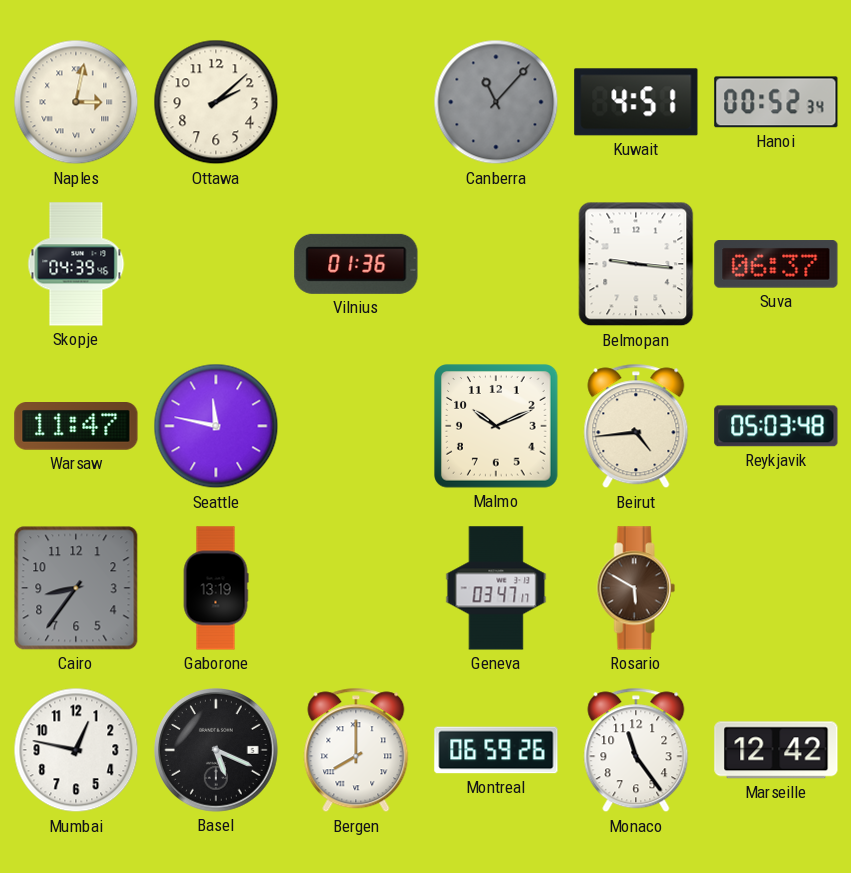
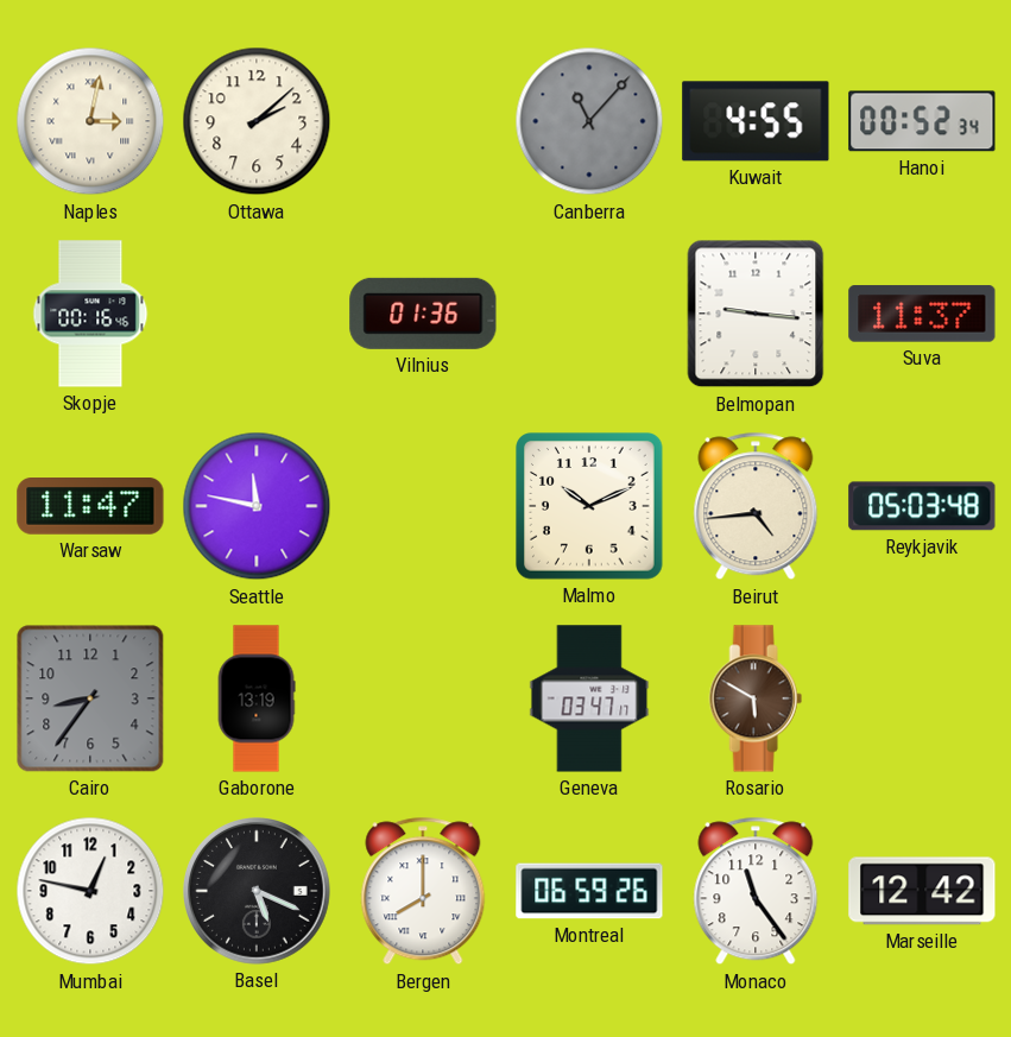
Kuwait: 4:51 -> 4:55 (756, 121)
Skopje: 04:39 -> 00:16 (90, 314)
Suva: 06:37 -> 11:37 (922, 314)
